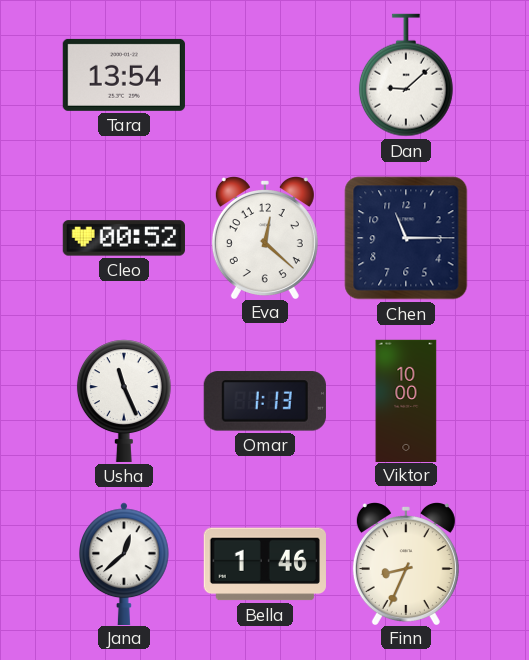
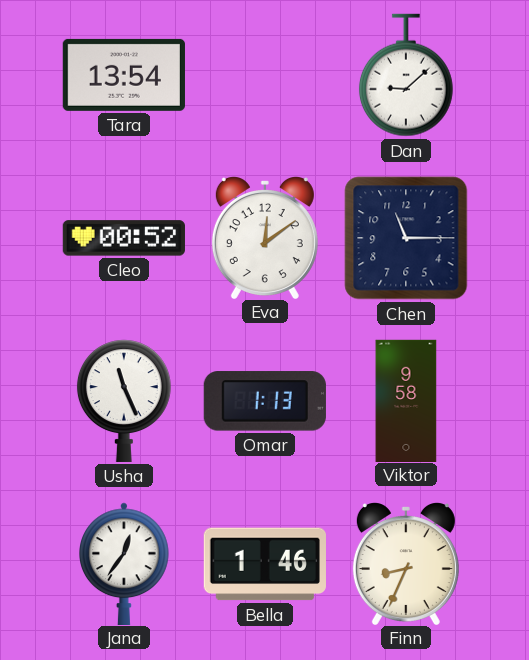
Eva: 12:22 -> 12:09 (265, 238)
Viktor: 10:00 -> 9:58 (406, 400)
Jana: 12:38 -> 12:36 (125, 563)
